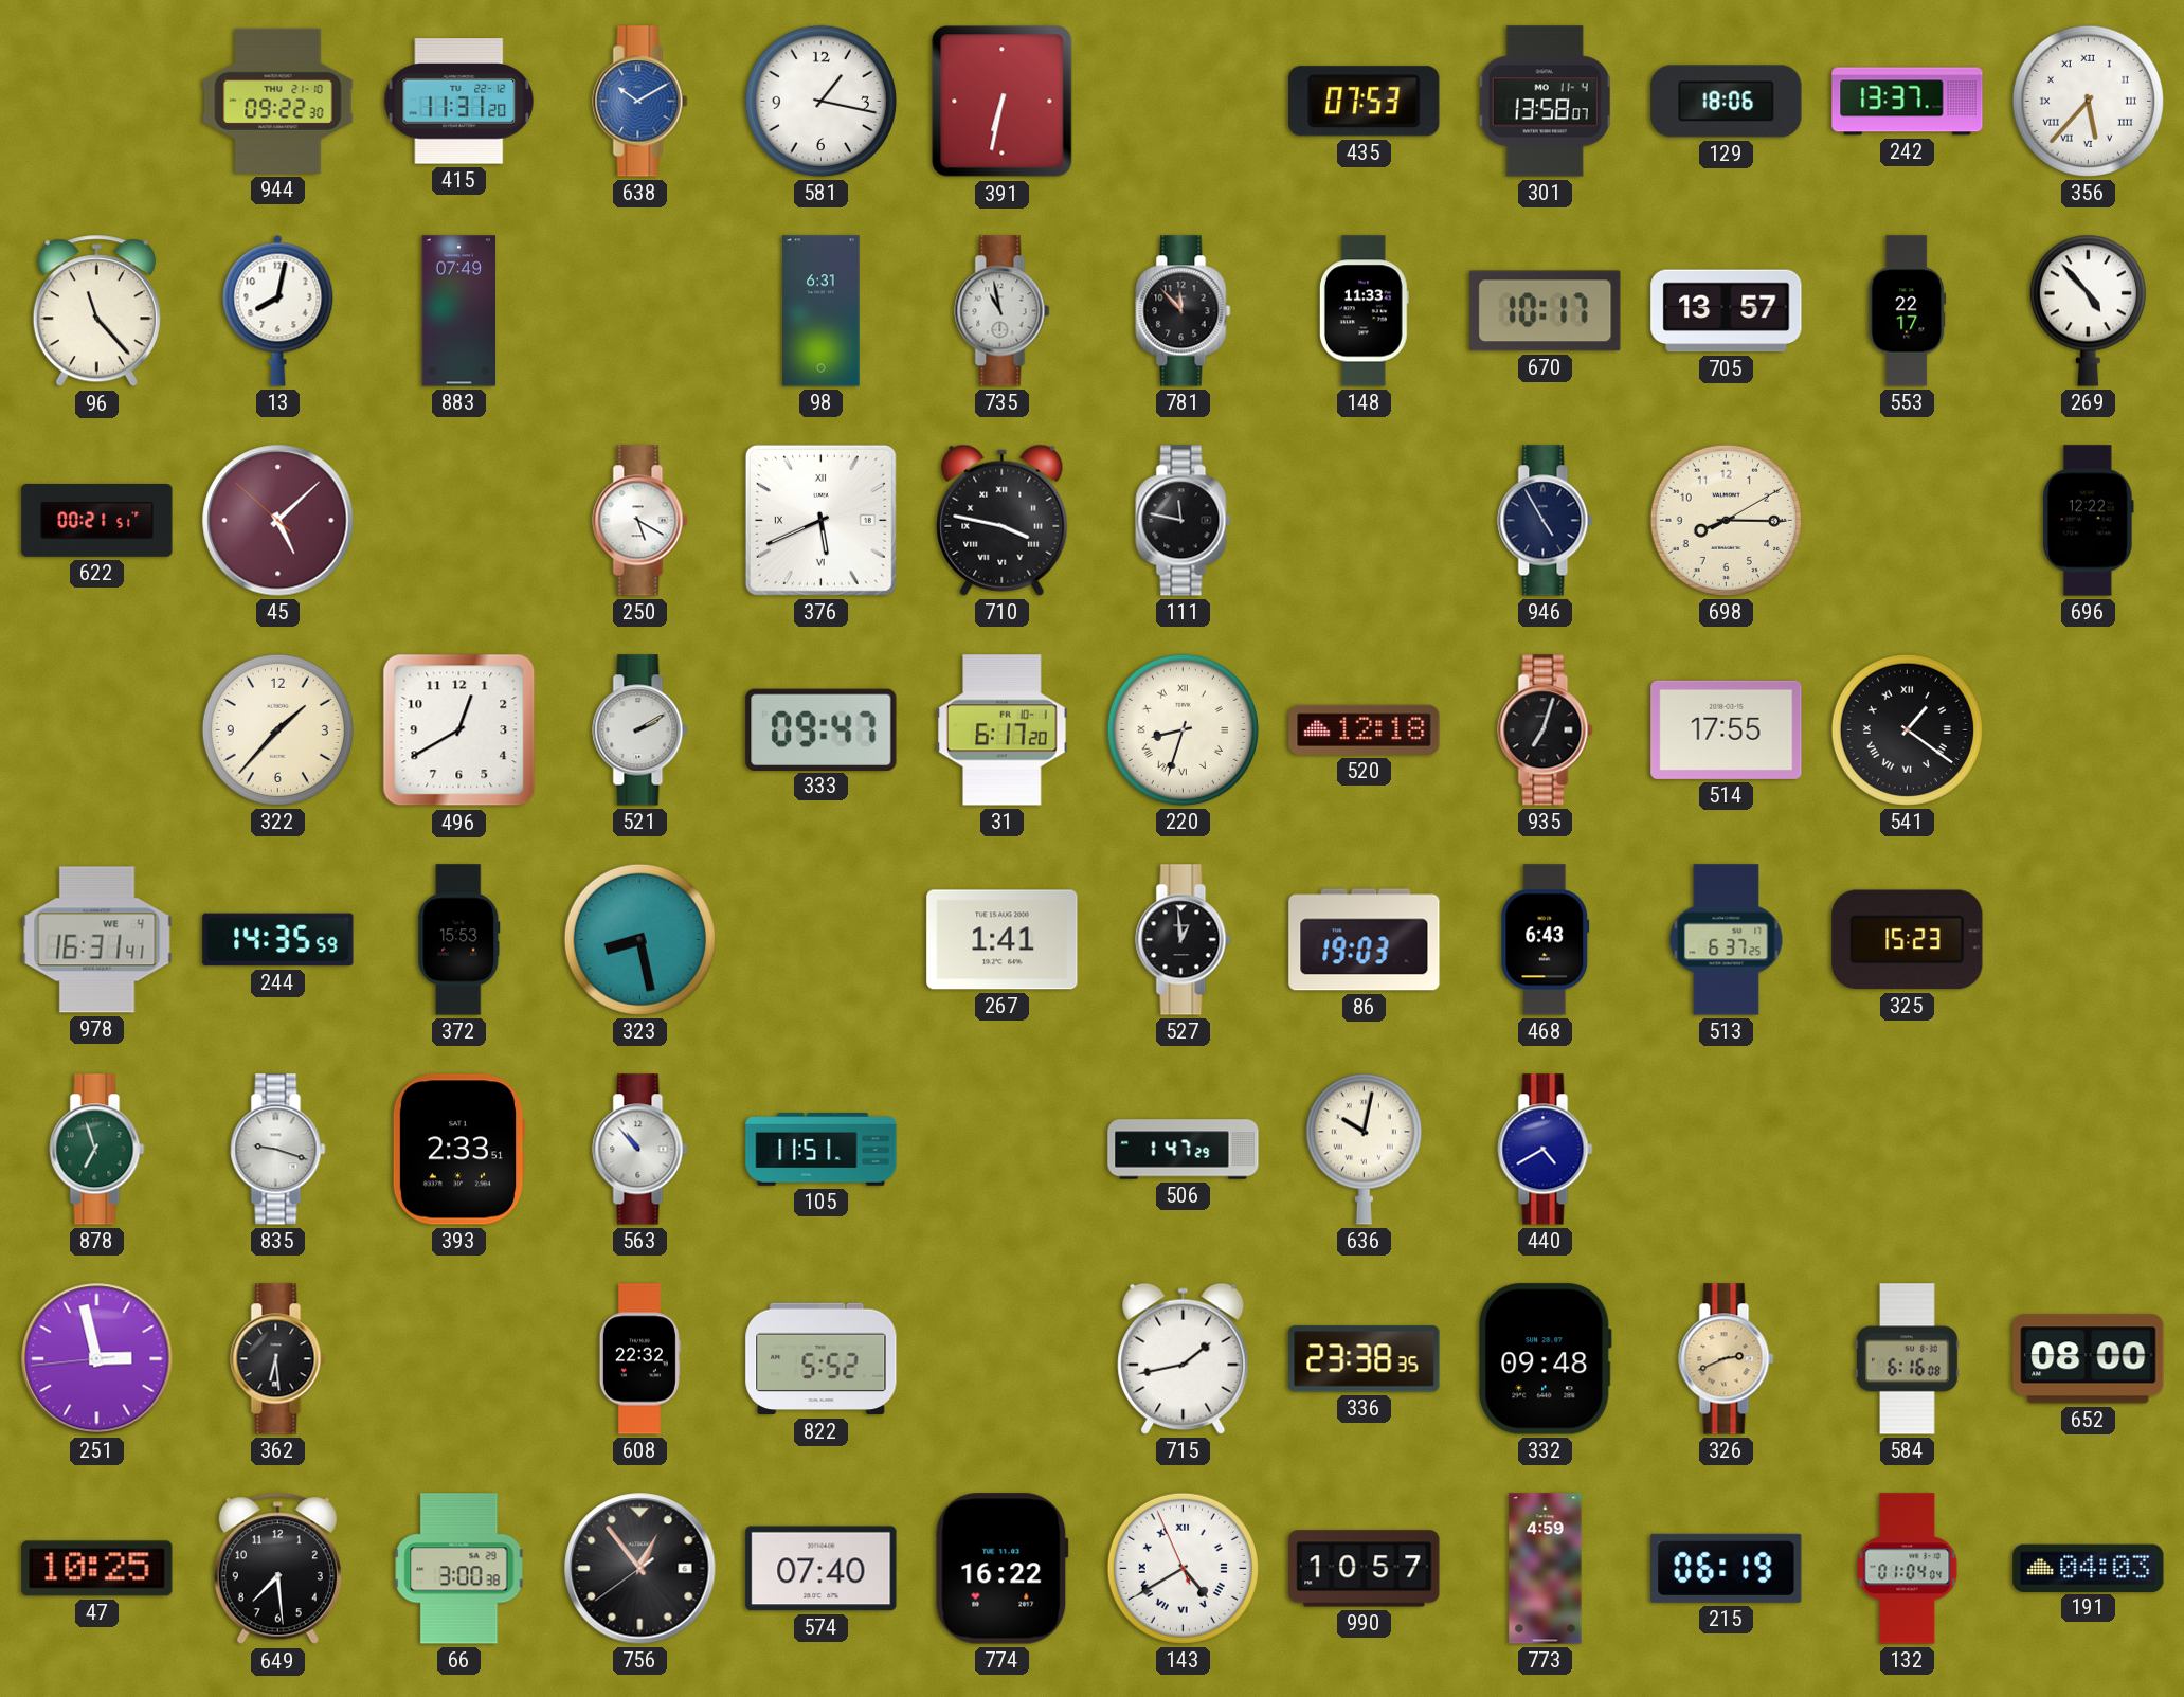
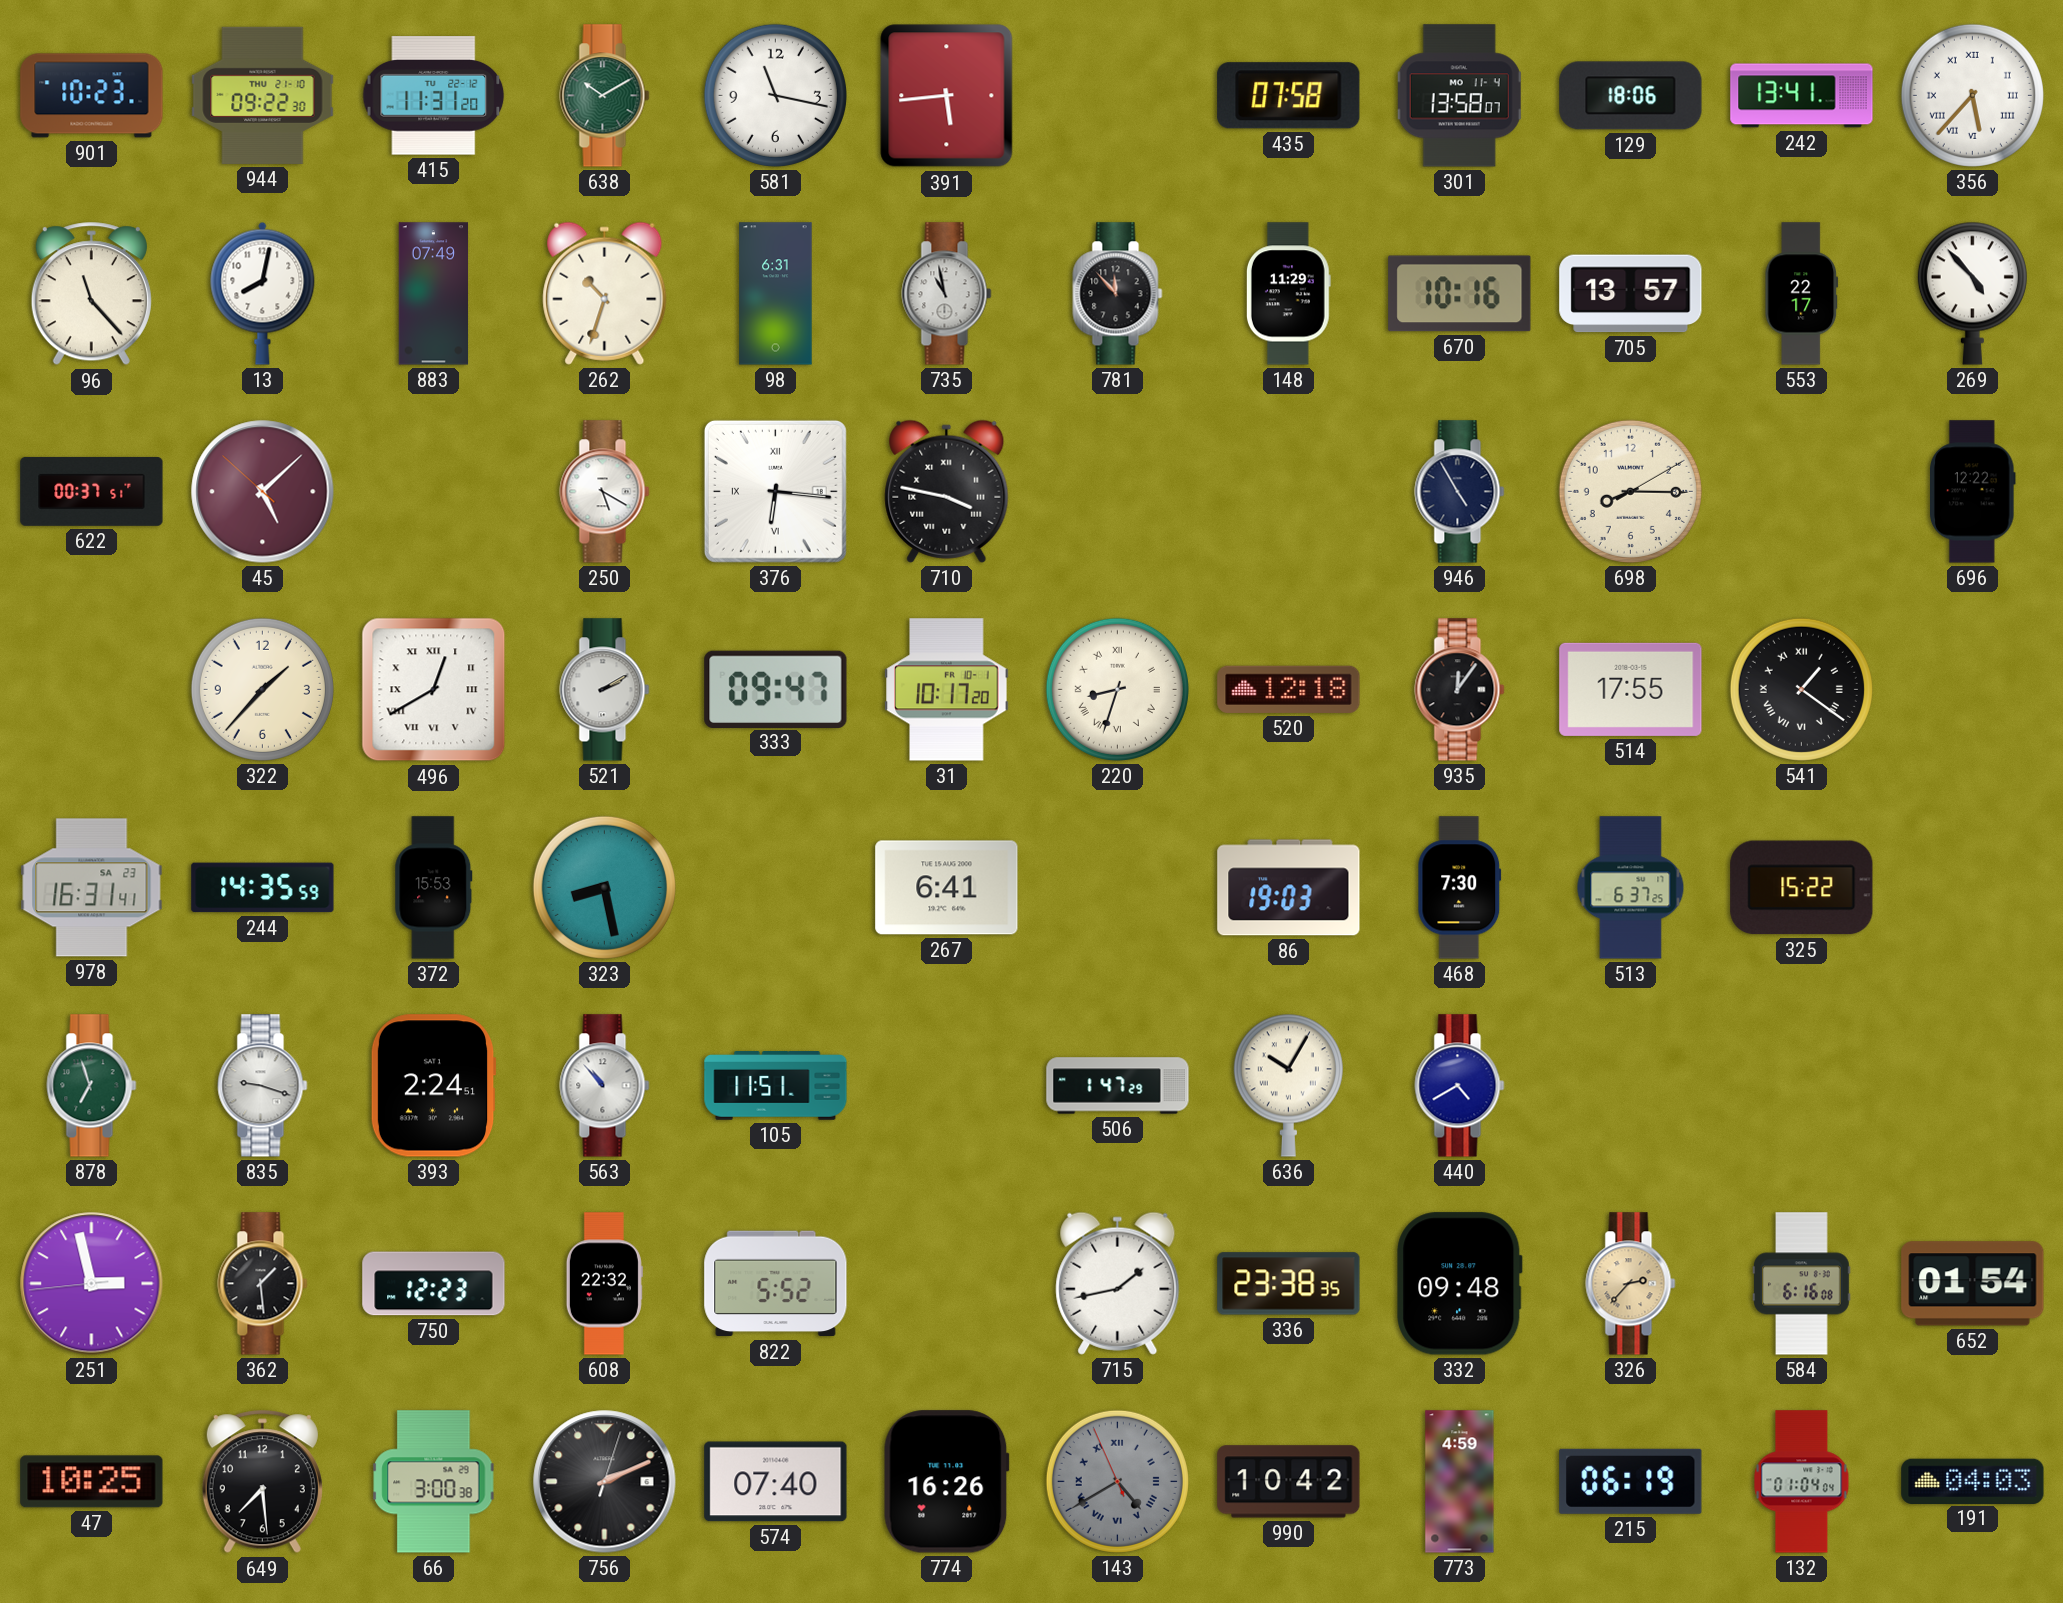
901: none -> 10:23 (92, 96)
638 dial: blue -> green (605, 96)
581: 1:17 -> 11:17 (775, 95)
391: 6:32 -> 5:44 (947, 96)
435: 07:53 -> 07:58 (1289, 96)
242: 13:37 -> 13:41 (1802, 96)
262: none -> 10:33 (605, 293)
148: 11:33 -> 11:29 (1288, 294)
670: 10:17 -> 10:16 (1460, 294)
622: 00:21 -> 00:37 (92, 491)
376: 5:41 -> 6:16 (775, 491)
111: 11:47 -> none (1184, 521)
496 numerals: Arabic -> Roman (434, 690)
31: 6:17 -> 10:17 (947, 690)
935: 7:03 -> 12:06 (1460, 690)
978 date: WE 4 -> SA 23 (92, 888)
267: 1:41 -> 6:41 (947, 888)
527: 12:59 -> none (1184, 940)
468: 6:43 -> 7:30 (1460, 888)
325: 15:23 -> 15:22 (1802, 888)
393: 2:33 -> 2:24 (433, 1086)
636: 10:02 -> 10:05 (1288, 1085)
362: 6:29 -> 1:29 (263, 1284)
750: none -> 12:23 (434, 1284)
326: 2:41 -> 2:37 (1631, 1284)
652: 08:00 -> 01:54 (1973, 1284)
756: 12:53 -> 2:11 (605, 1482)
774: 16:22 -> 16:26 (946, 1482)
143 dial: white -> grey (1117, 1481)
990: 10:57 -> 10:42 (1289, 1482)
